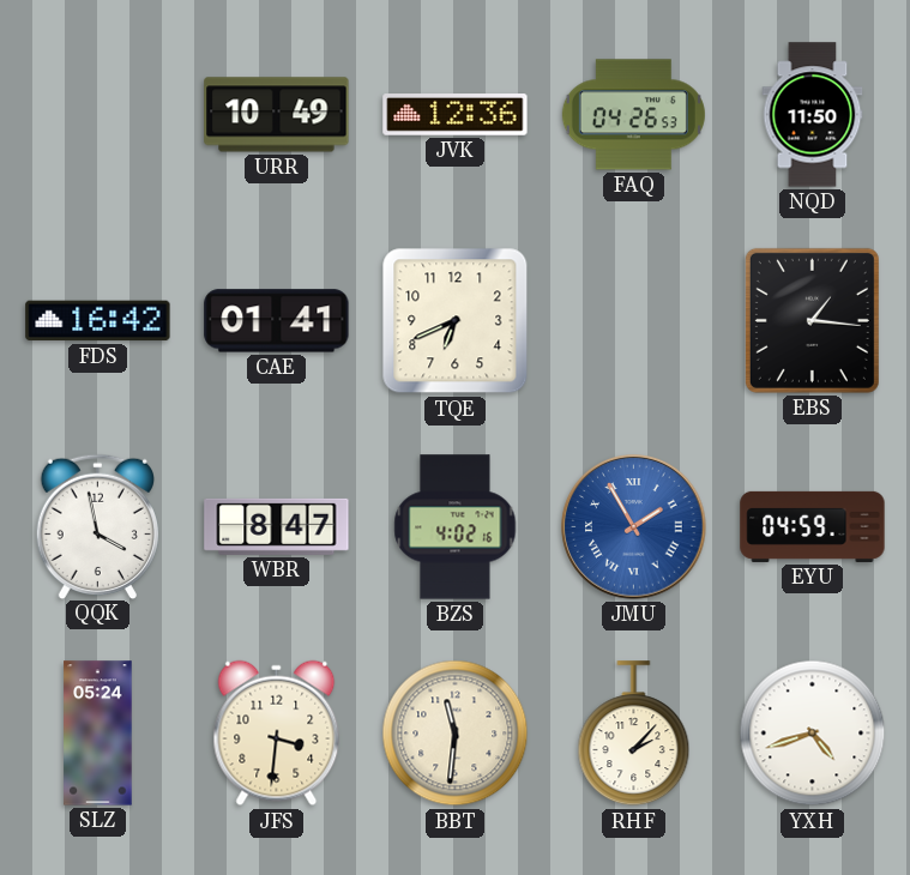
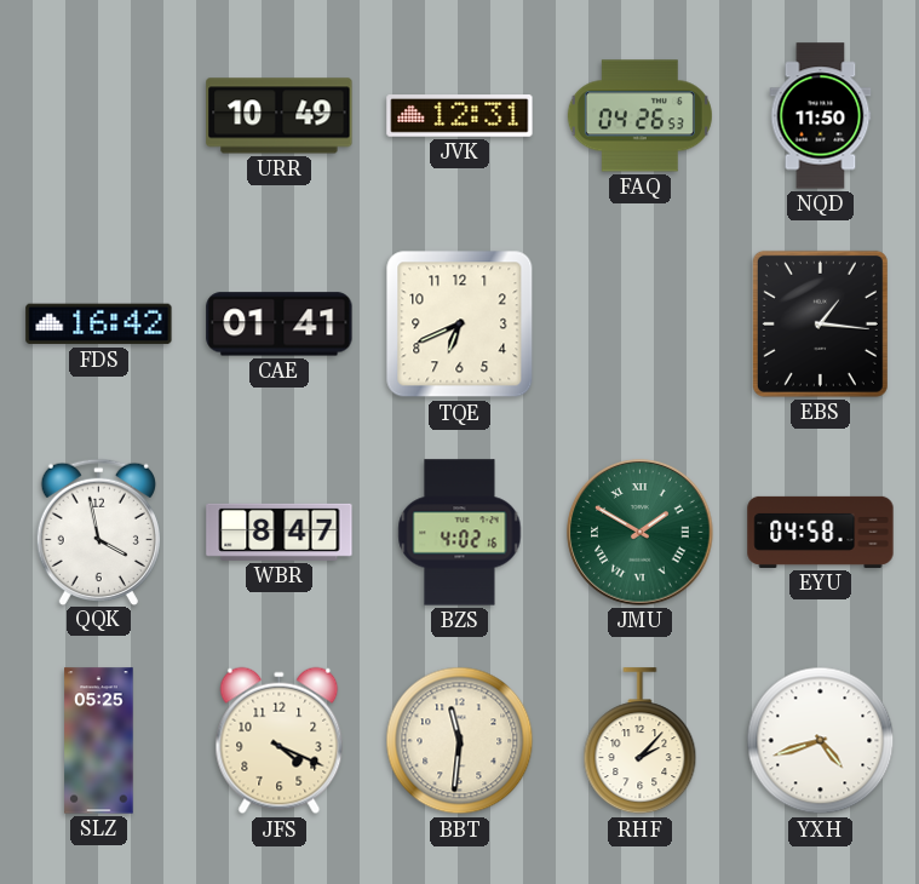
JVK: 12:36 -> 12:31 (460, 116)
JMU: 1:55 -> 1:50 (641, 533)
JMU dial: blue -> green (641, 533)
EYU: 04:59 -> 04:58 (821, 532)
SLZ: 05:24 -> 05:25 (99, 741)
JFS: 3:31 -> 4:19 (280, 741)
